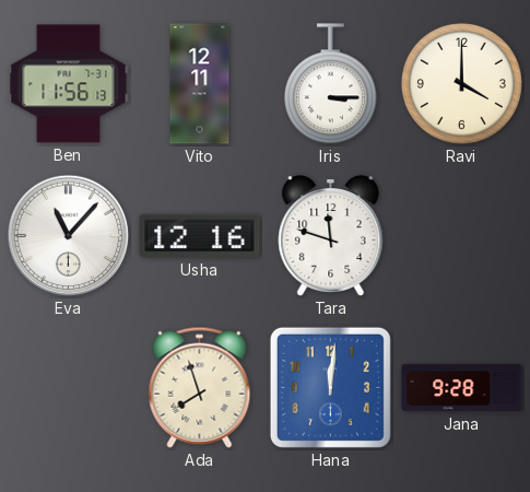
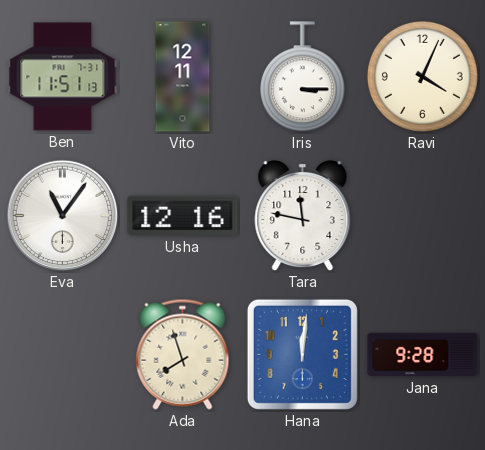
Ben: 11:56 -> 11:51 (63, 77)
Ravi: 4:00 -> 4:04 (422, 76)
Eva: 11:07 -> 11:06 (63, 216)
Tara: 11:48 -> 11:47 (303, 216)
